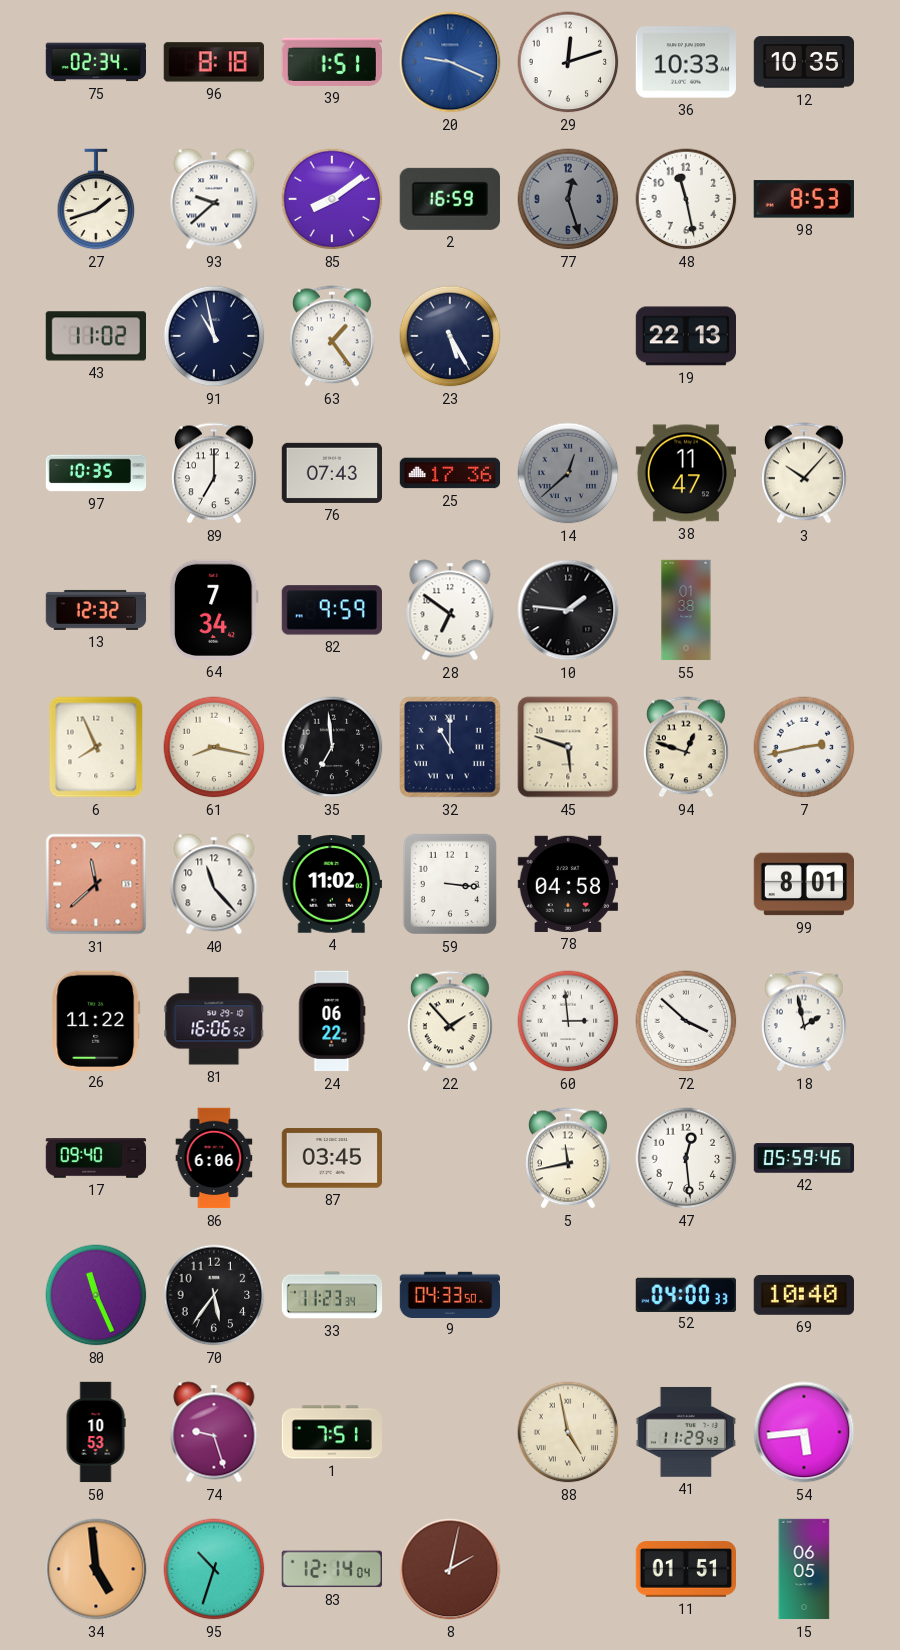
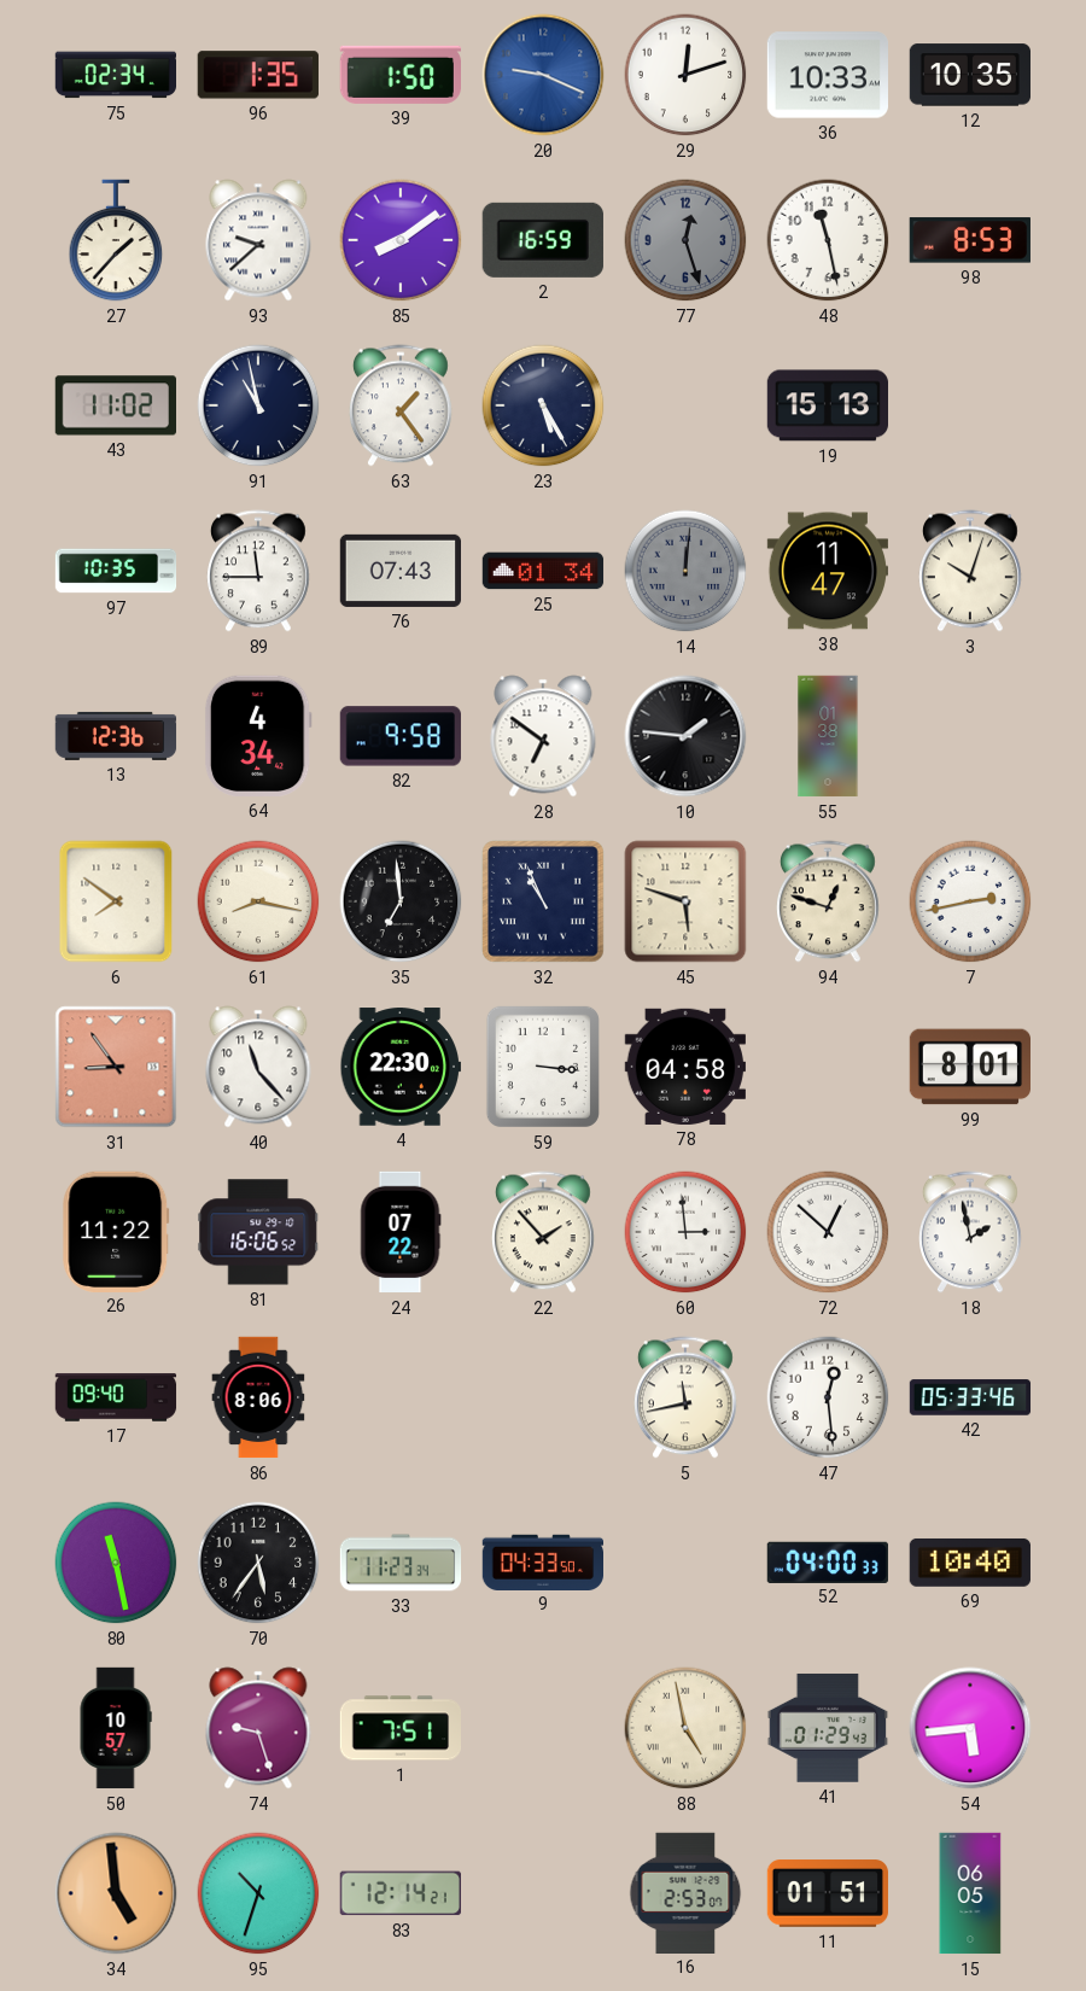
96: 8:18 -> 1:35 (258, 75)
39: 1:51 -> 1:50 (399, 75)
27: 1:42 -> 1:37 (116, 240)
19: 22:13 -> 15:13 (827, 405)
89: 7:00 -> 11:45 (259, 571)
25: 17:36 -> 01:34 (543, 571)
14: 12:38 -> 12:01 (685, 571)
3: 10:07 -> 10:03 (971, 571)
13: 12:32 -> 12:36 (116, 736)
64: 7:34 -> 4:34 (258, 736)
82: 9:59 -> 9:58 (401, 736)
6: 7:56 -> 7:51 (116, 901)
32: 11:00 -> 10:56 (544, 903)
31: 11:38 -> 8:54 (116, 1067)
4: 11:02 -> 22:30 (399, 1067)
24: 06:22 -> 07:22 (401, 1232)
72: 3:52 -> 12:52 (828, 1232)
86: 6:06 -> 8:06 (258, 1397)
87: 03:45 -> none (331, 1158)
42: 05:59 -> 05:33 (970, 1397)
80: 11:26 -> 11:28 (116, 1563)
50: 10:53 -> 10:57 (116, 1728)
41: 11:29 -> 01:29 (827, 1728)
83: 12:14:04 -> 12:14:21 (401, 1893)
8: 2:02 -> none (450, 1569)
16: none -> 2:53 (685, 1892)
